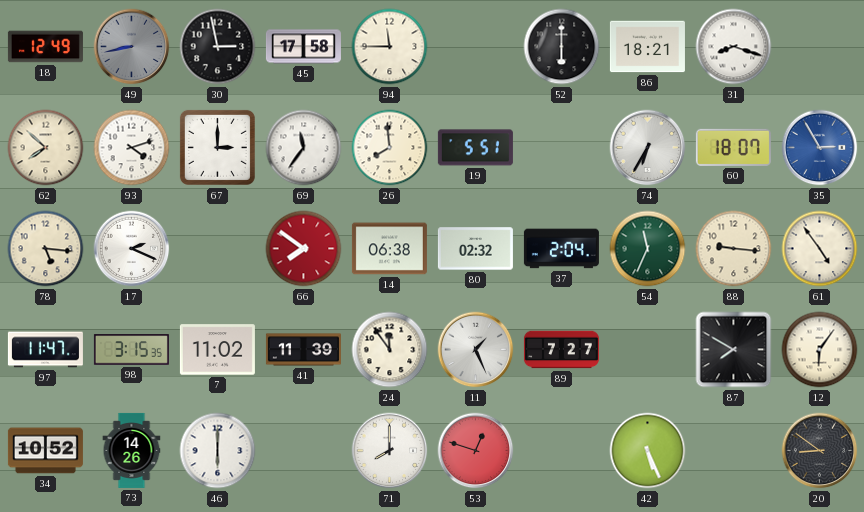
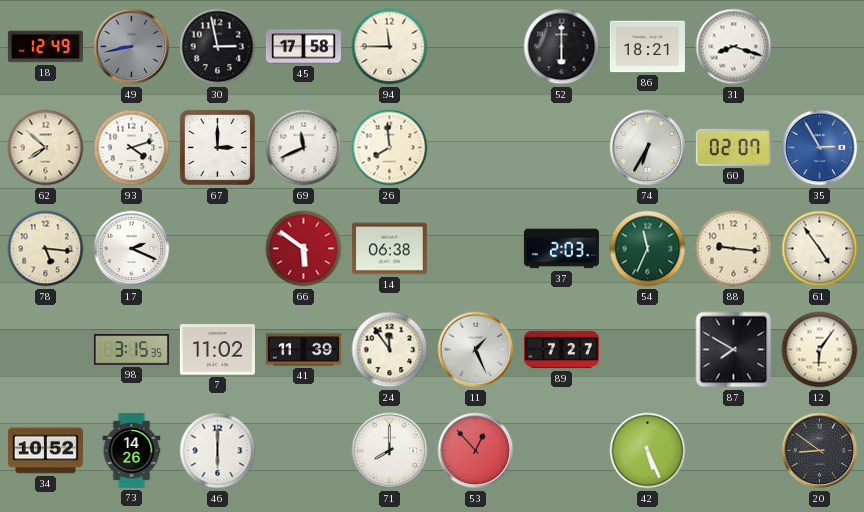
69: 11:36 -> 11:41 (304, 148)
19: 5:51 -> none (475, 148)
60: 18:07 -> 02:07 (733, 147)
66: 7:51 -> 5:51 (304, 249)
80: 02:32 -> none (475, 249)
37: 2:04 -> 2:03 (561, 249)
97: 11:47 -> none (45, 350)
53: 12:48 -> 12:53 (476, 451)
